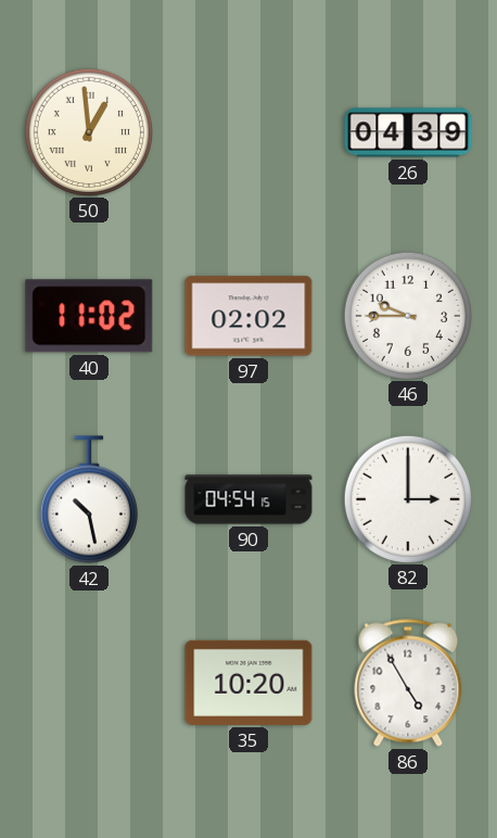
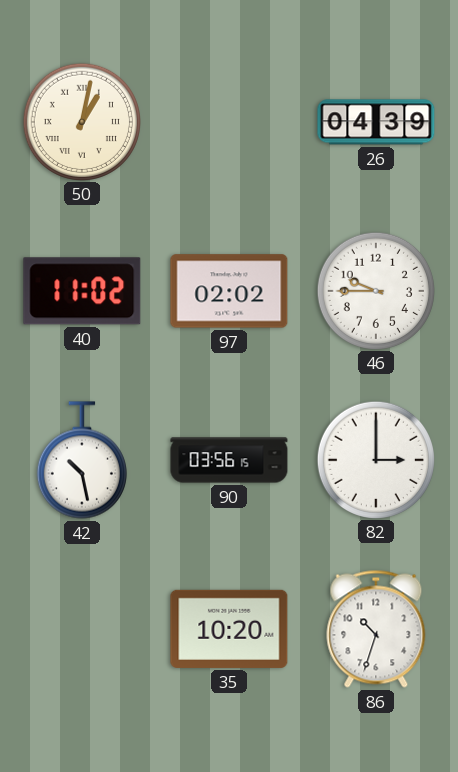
50: 12:59 -> 1:02 (81, 121)
90: 04:54 -> 03:56 (229, 460)
86: 4:55 -> 10:33 (376, 629)
